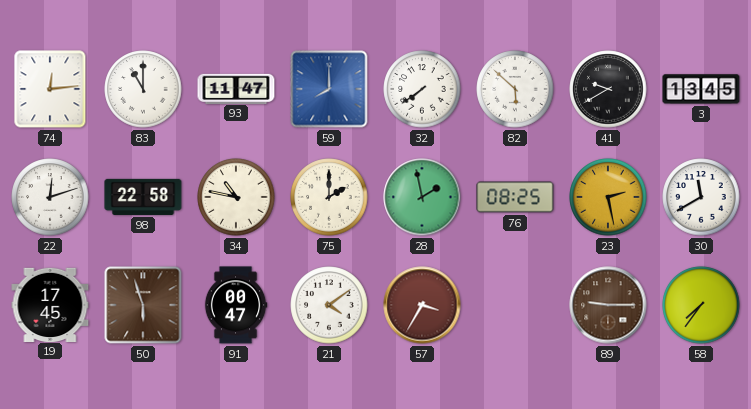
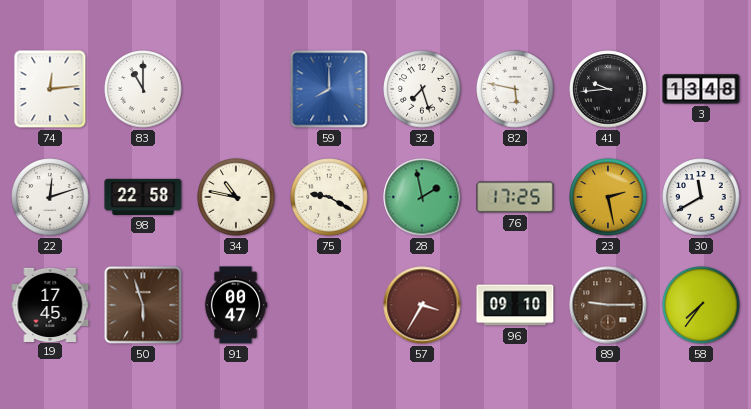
93: 11:47 -> none (236, 88)
32: 7:39 -> 7:27 (422, 89)
82: 5:52 -> 5:47 (515, 89)
41: 9:40 -> 9:44 (608, 89)
3: 13:45 -> 13:48 (701, 89)
75: 2:00 -> 9:20 (329, 197)
76: 08:25 -> 17:25 (515, 197)
21: 4:09 -> none (329, 305)
96: none -> 09:10 (515, 305)
